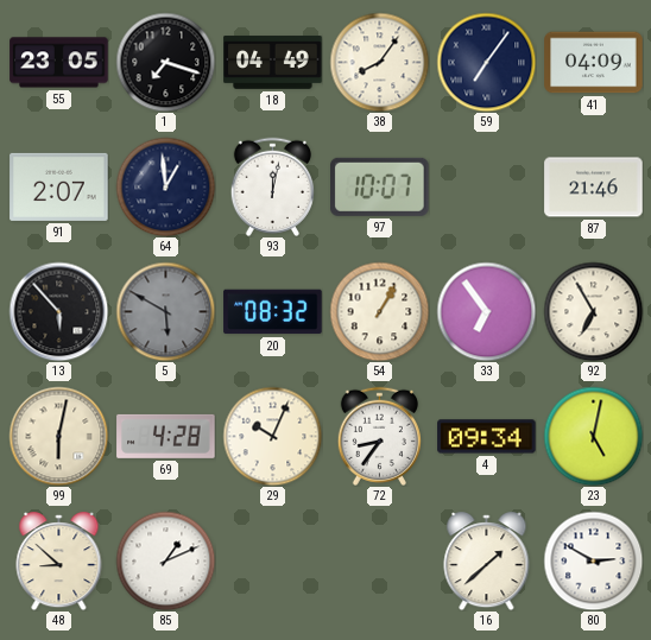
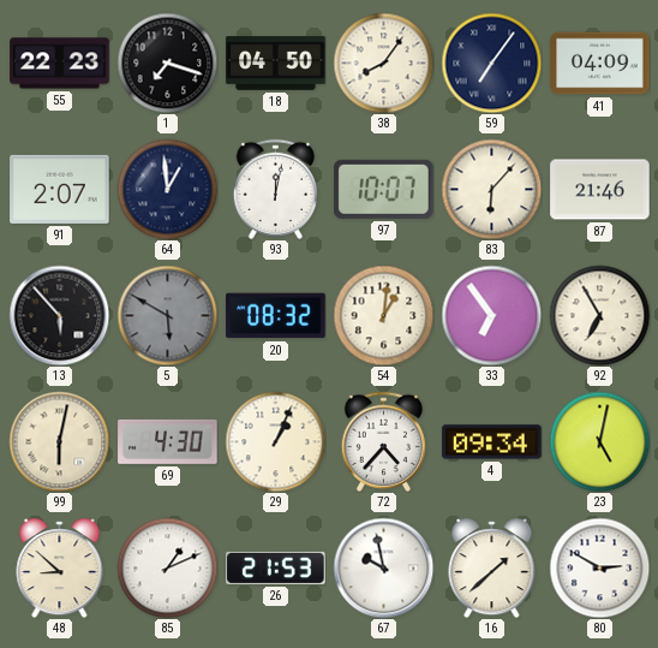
55: 23:05 -> 22:23 (60, 64)
18: 04:49 -> 04:50 (276, 64)
83: none -> 6:07 (491, 189)
54: 1:05 -> 1:01 (383, 315)
69: 4:28 -> 4:30 (168, 441)
29: 10:04 -> 1:04 (275, 441)
72: 8:36 -> 4:37 (383, 441)
26: none -> 21:53 (276, 567)
67: none -> 9:58 (383, 567)
